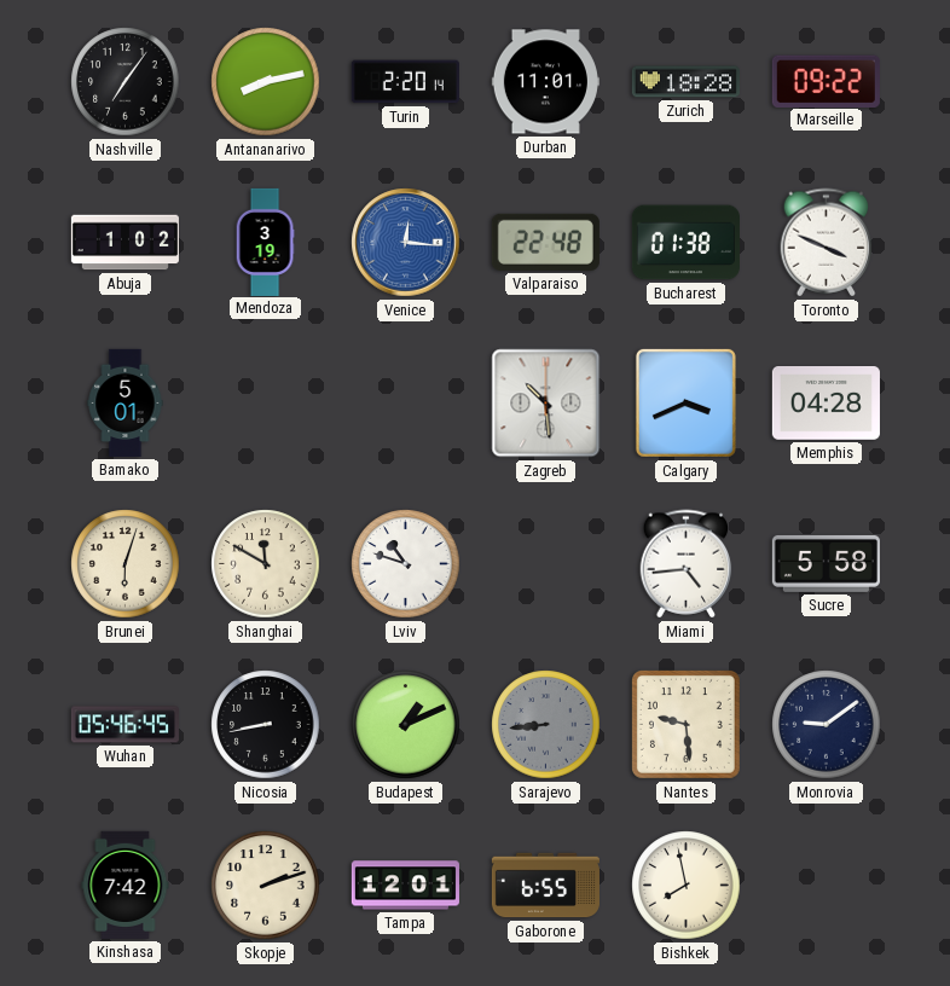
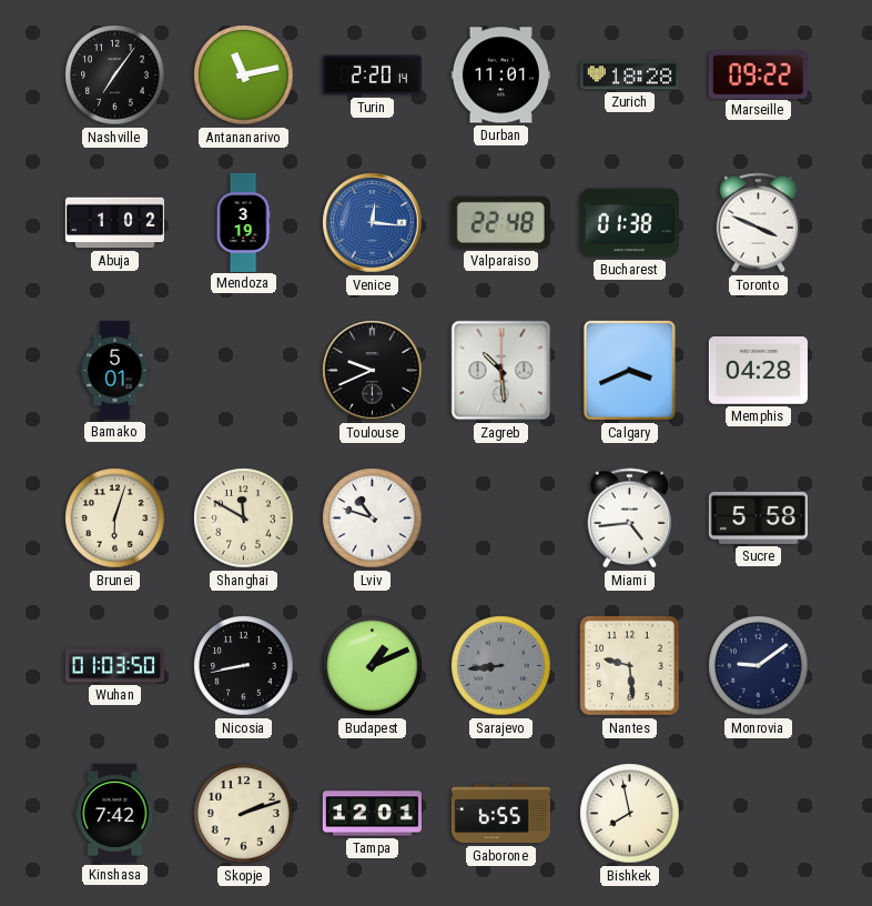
Antananarivo: 8:13 -> 11:13 (244, 75)
Toulouse: none -> 9:41 (373, 371)
Wuhan: 05:46 -> 01:03 (114, 666)
